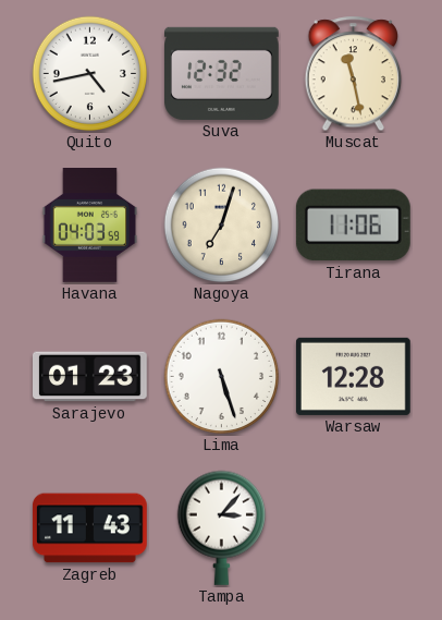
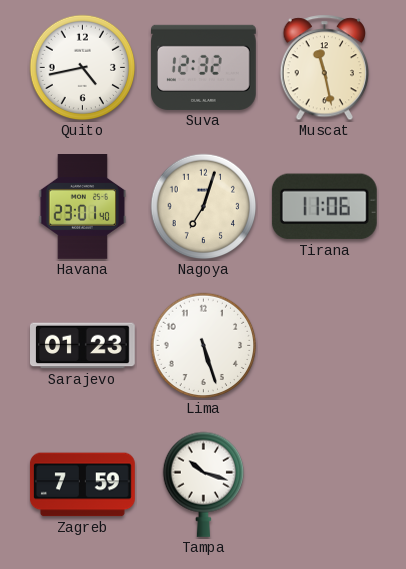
Havana: 04:03 -> 23:01 (83, 207)
Warsaw: 12:28 -> none (353, 376)
Zagreb: 11:43 -> 7:59 (83, 485)
Tampa: 3:07 -> 10:18 (203, 484)
